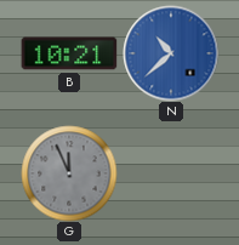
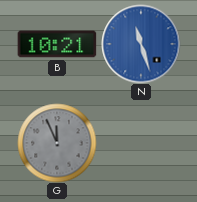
N: 10:38 -> 11:27 (141, 44)
